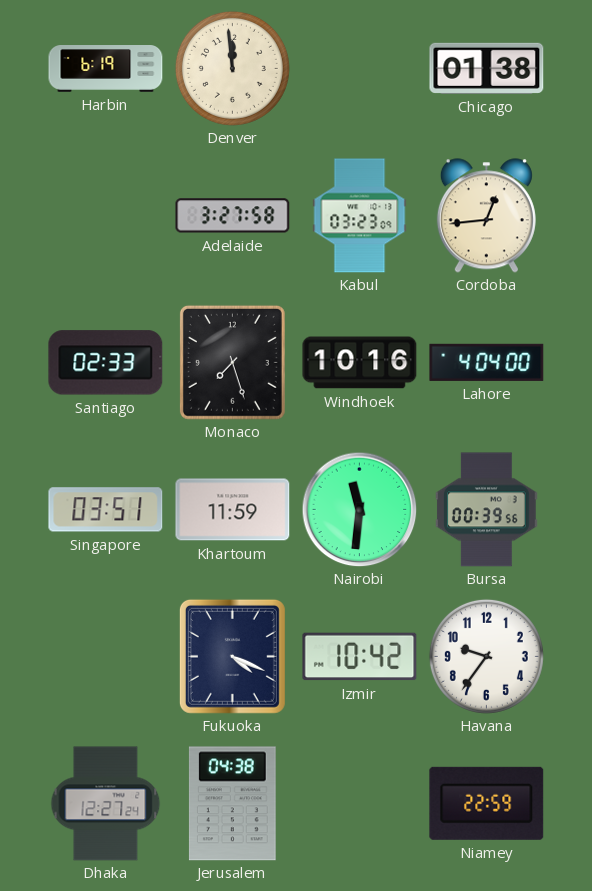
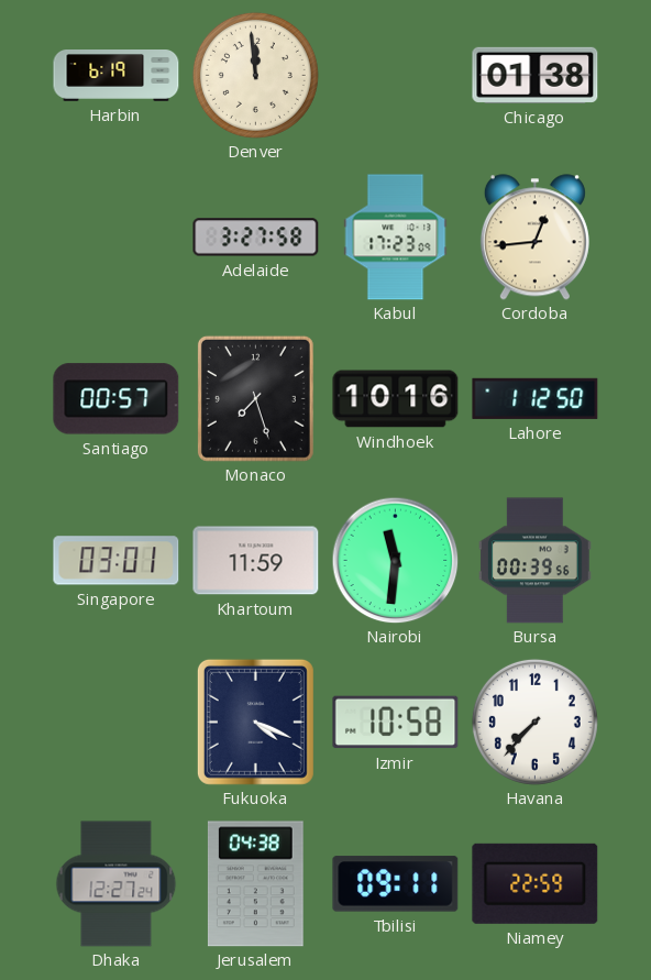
Kabul: 03:23 -> 17:23 (396, 238)
Santiago: 02:33 -> 00:57 (117, 399)
Lahore: 4:04 -> 1:12 (536, 398)
Singapore: 03:51 -> 03:01 (117, 561)
Izmir: 10:42 -> 10:58 (396, 723)
Havana: 9:36 -> 7:37 (534, 722)
Tbilisi: none -> 09:11 (396, 884)
